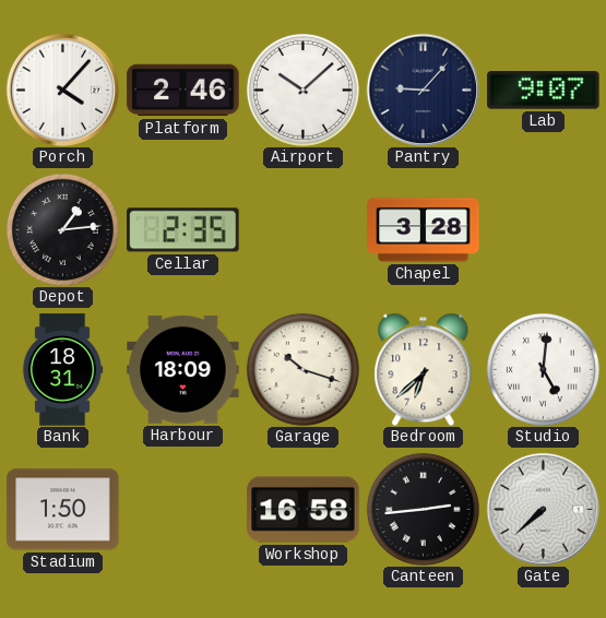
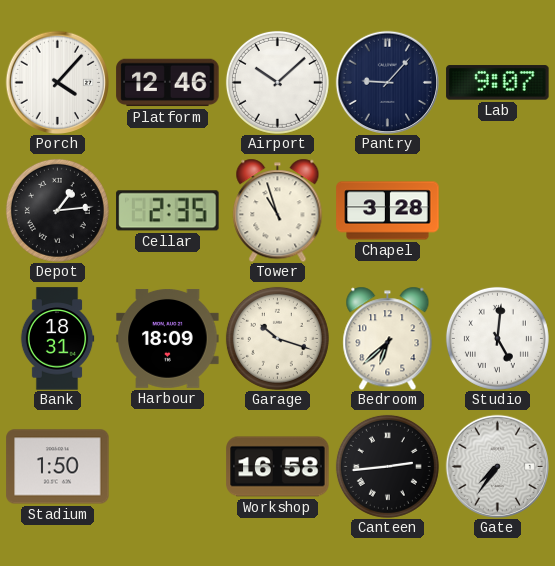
Platform: 2:46 -> 12:46 (168, 83)
Tower: none -> 10:57 (278, 210)
Gate: 7:38 -> 7:36 (497, 466)
